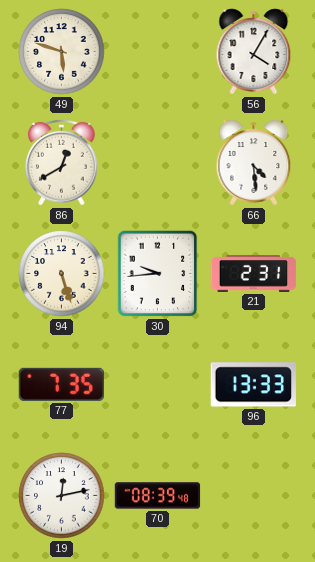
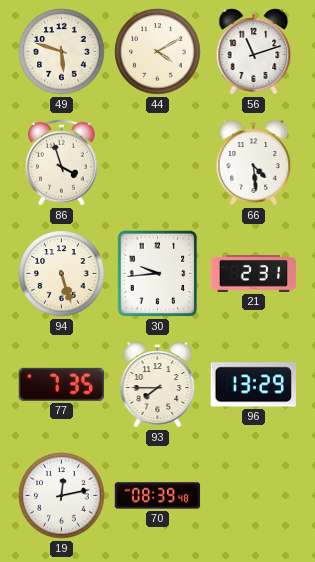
44: none -> 4:10 (158, 52)
56: 4:05 -> 11:12 (254, 52)
86: 12:40 -> 3:57 (62, 162)
93: none -> 7:45 (158, 385)
96: 13:33 -> 13:29 (254, 385)
